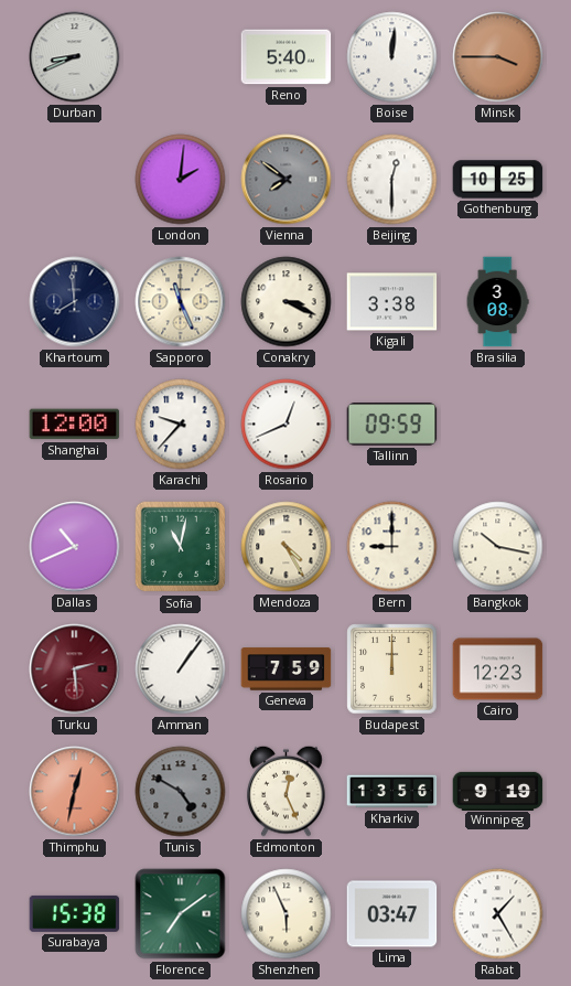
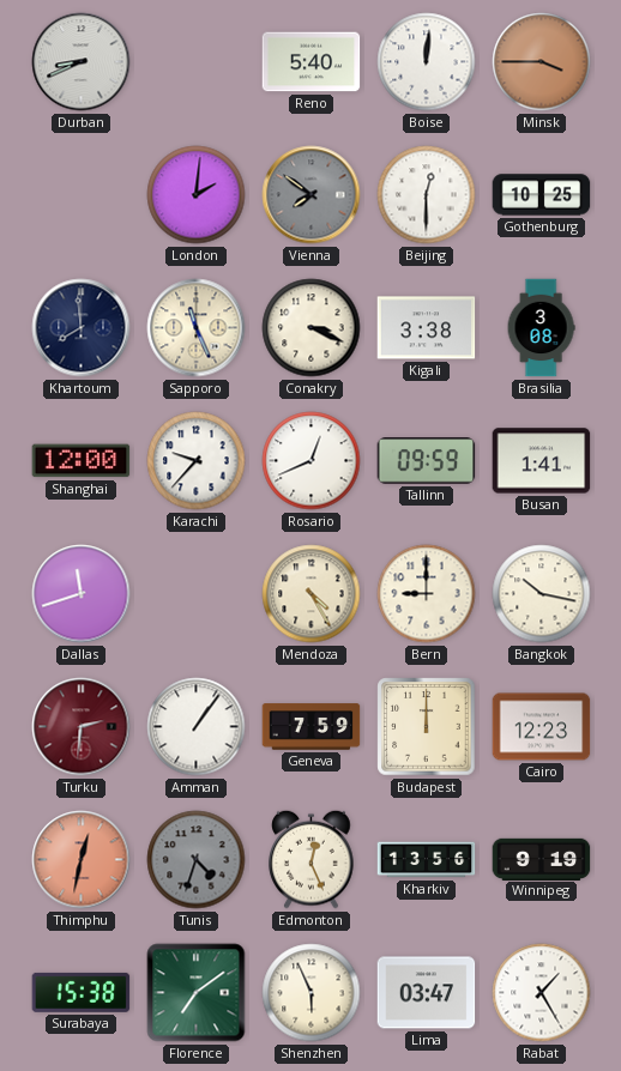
Busan: none -> 1:41 (542, 461)
Dallas: 10:41 -> 11:42 (82, 594)
Sofia: 11:02 -> none (181, 547)
Turku: 2:29 -> 2:31 (82, 727)
Tunis: 4:50 -> 4:33 (197, 860)
